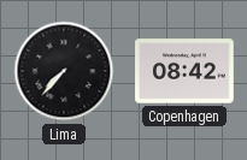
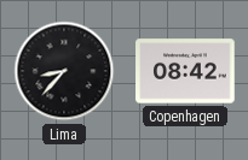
Lima: 7:37 -> 8:37 (64, 71)
